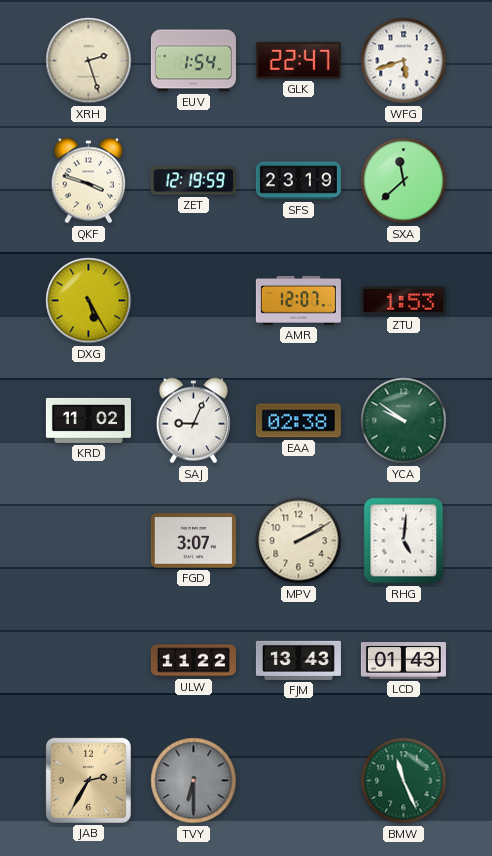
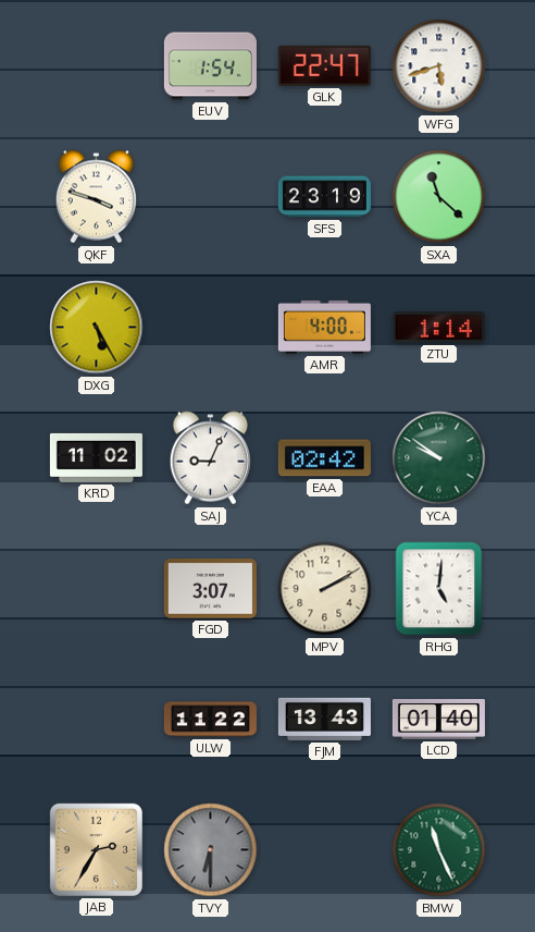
XRH: 2:27 -> none (89, 61)
ZET: 12:19 -> none (193, 181)
SXA: 11:38 -> 11:22 (439, 197)
AMR: 12:07 -> 4:00 (324, 327)
ZTU: 1:53 -> 1:14 (438, 328)
EAA: 02:38 -> 02:42 (324, 458)
LCD: 01:43 -> 01:40 (438, 720)
